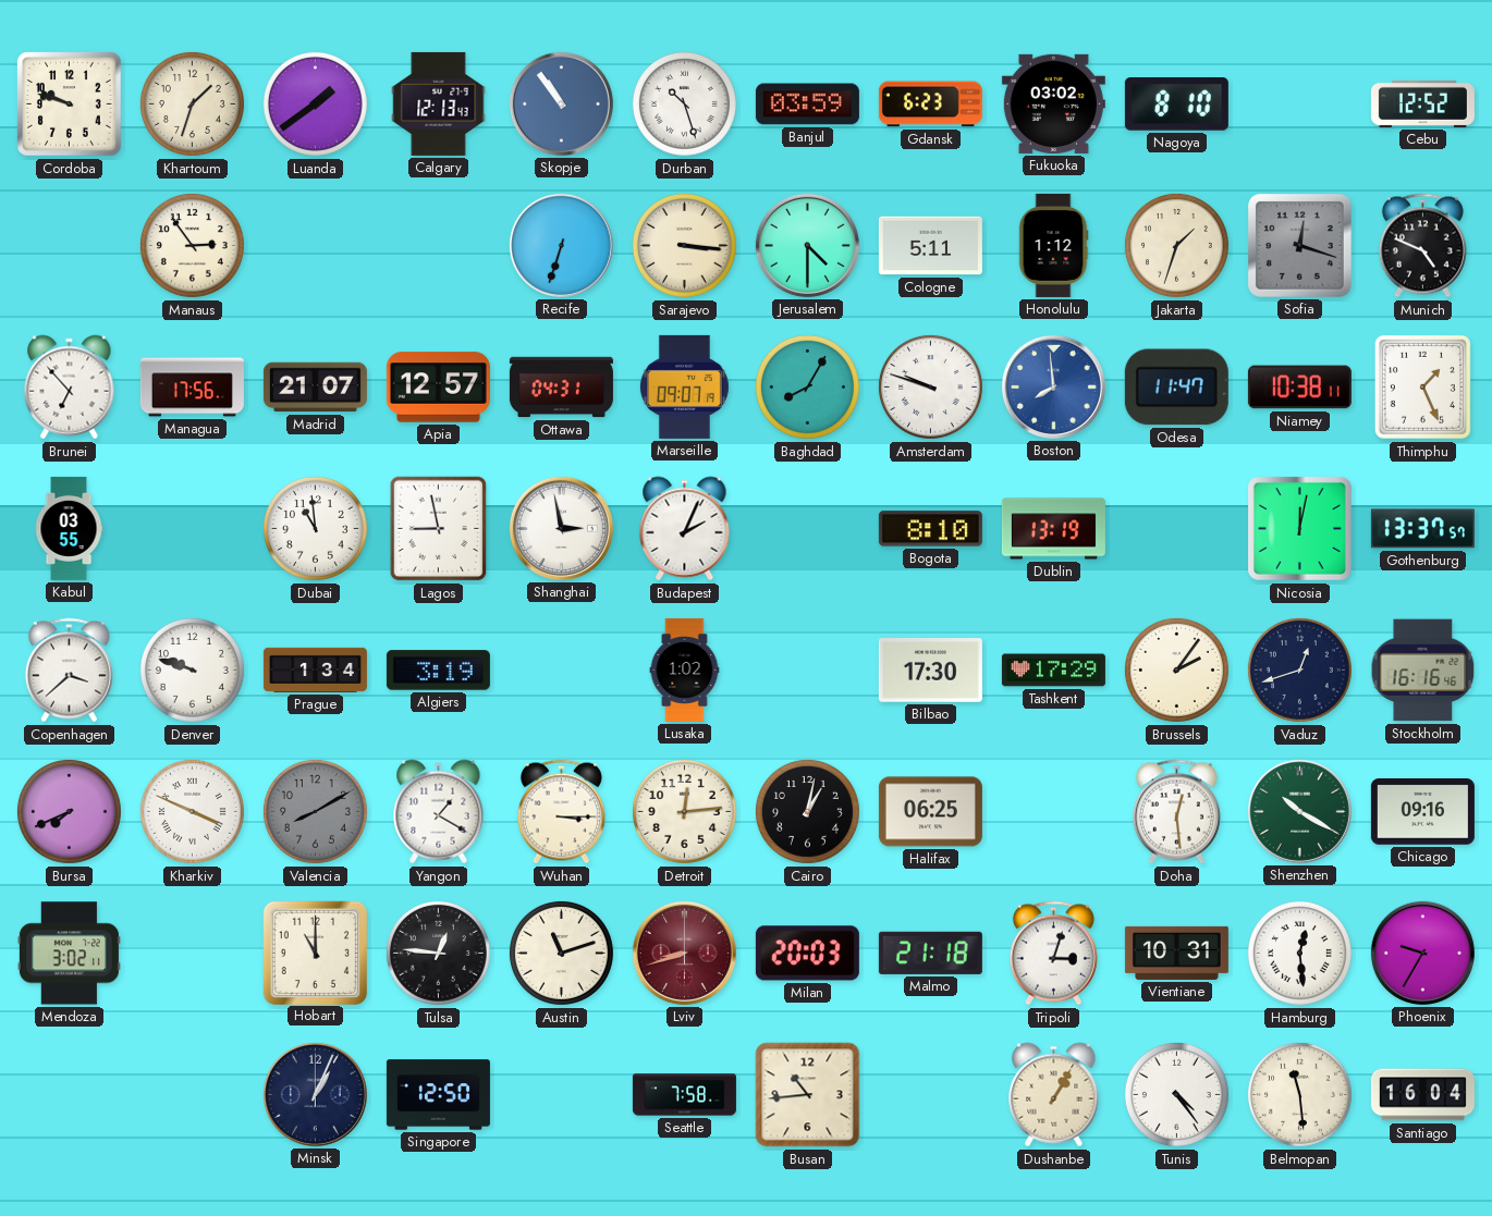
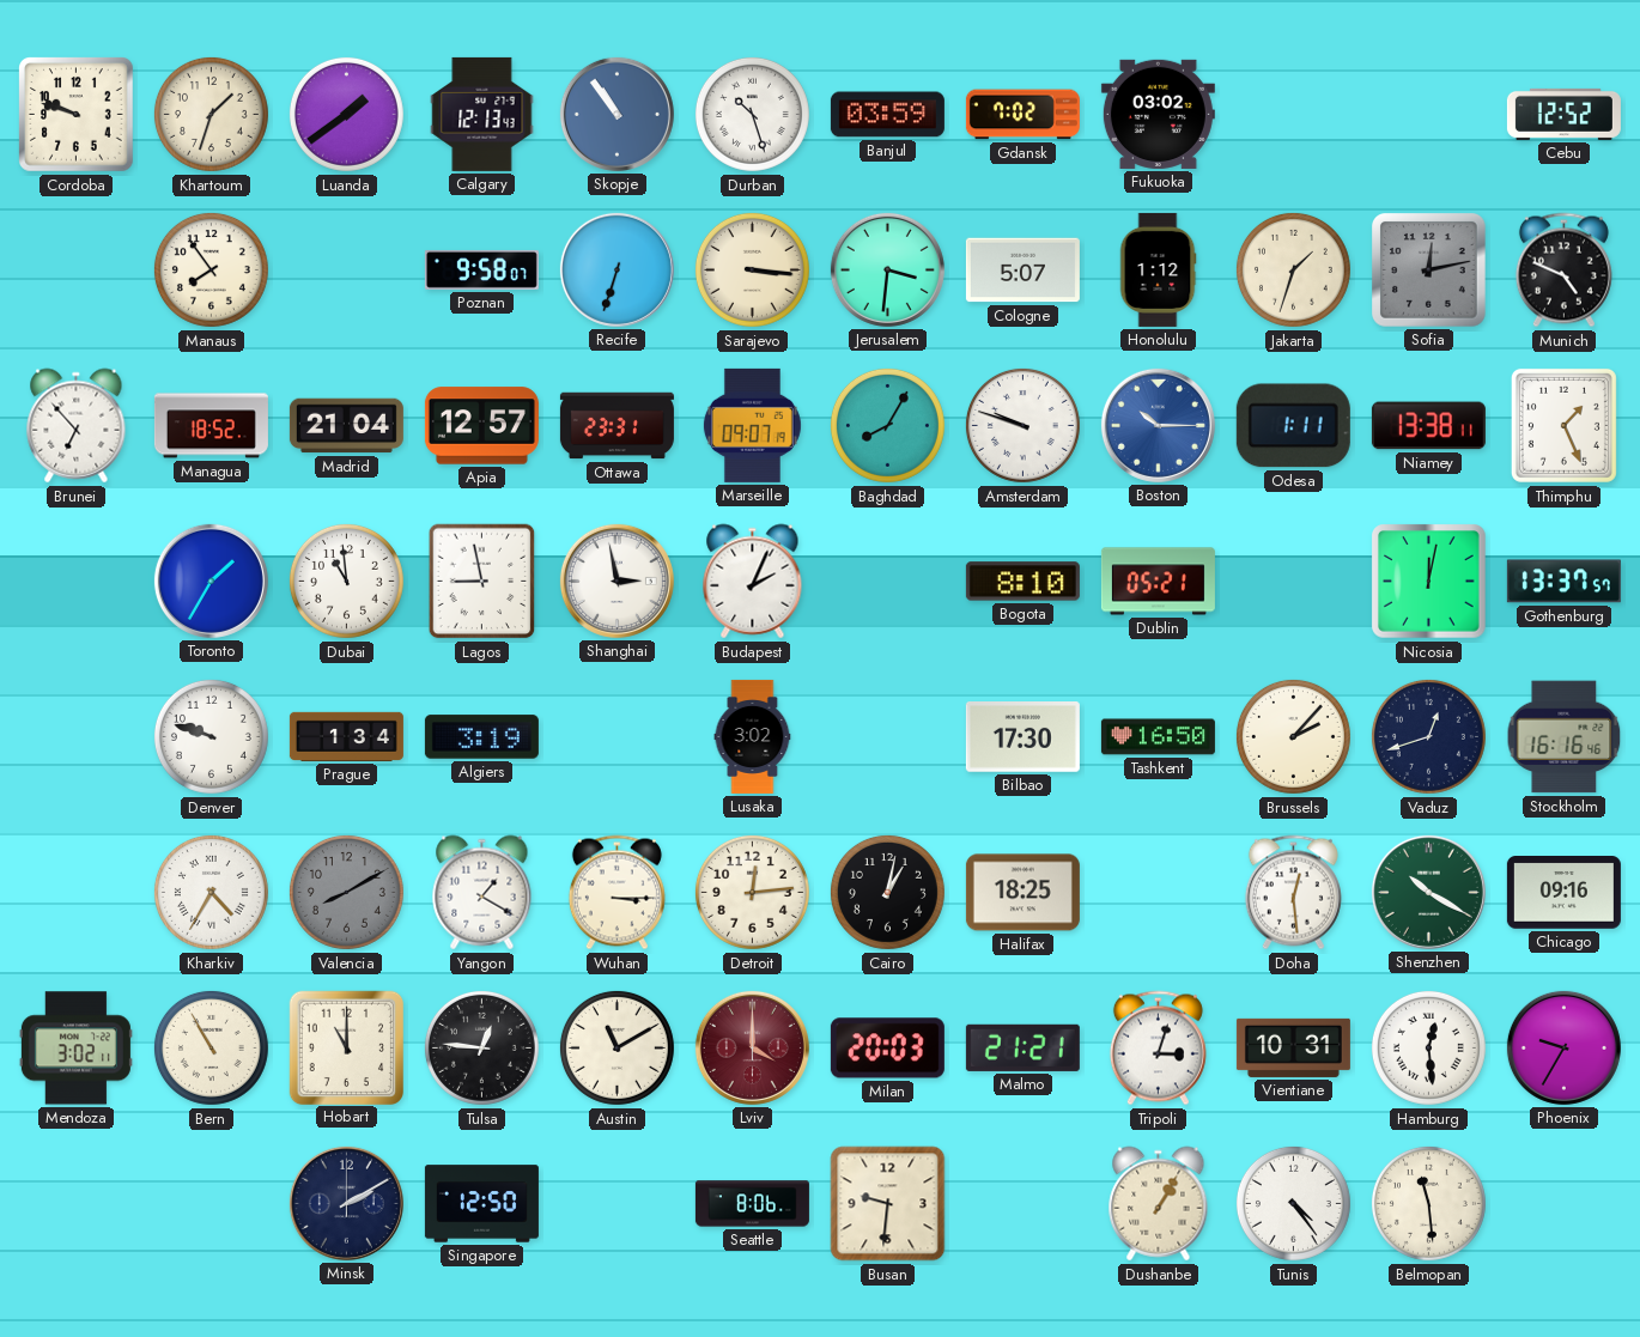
Gdansk: 6:23 -> 7:02 (1022, 115)
Nagoya: 8:10 -> none (1176, 105)
Manaus: 2:54 -> 7:54 (211, 269)
Poznan: none -> 9:58 (481, 269)
Jerusalem: 4:30 -> 3:31 (887, 269)
Cologne: 5:11 -> 5:07 (1022, 271)
Sofia: 12:18 -> 12:13 (1429, 271)
Managua: 17:56 -> 18:52 (211, 426)
Madrid: 21:07 -> 21:04 (346, 426)
Ottawa: 04:31 -> 23:31 (616, 426)
Boston: 7:59 -> 10:15 (1158, 425)
Odesa: 11:47 -> 1:11 (1293, 426)
Niamey: 10:38 -> 13:38 (1428, 426)
Kabul: 03:55 -> none (69, 528)
Toronto: none -> 1:35 (211, 581)
Dublin: 13:19 -> 05:21 (1158, 582)
Copenhagen: 3:38 -> none (69, 671)
Lusaka: 1:02 -> 3:02 (753, 736)
Tashkent: 17:29 -> 16:50 (1158, 737)
Brussels: 2:06 -> 2:07 (1293, 736)
Bursa: 7:41 -> none (69, 811)
Kharkiv: 3:49 -> 4:35 (211, 892)
Halifax: 06:25 -> 18:25 (1022, 893)
Bern: none -> 10:55 (211, 1047)
Austin: 11:12 -> 11:10 (616, 1047)
Lviv: 8:42 -> 4:00 (752, 1047)
Malmo: 21:18 -> 21:21 (1022, 1047)
Minsk: 1:04 -> 2:10 (346, 1203)
Seattle: 7:58 -> 8:06 (752, 1204)
Busan: 10:44 -> 9:31 (888, 1204)
Santiago: 16:04 -> none (1422, 1095)
